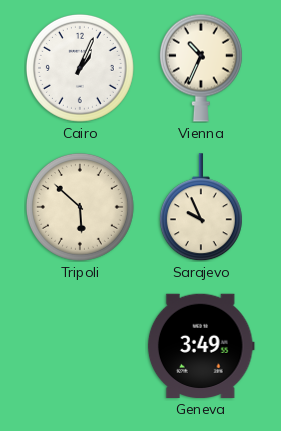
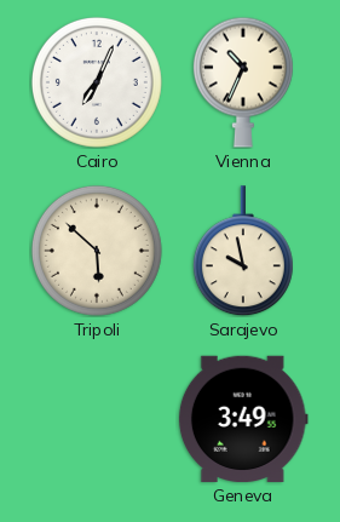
Cairo: 1:04 -> 7:04 (97, 82)
Sarajevo: 9:56 -> 9:58 (243, 251)
